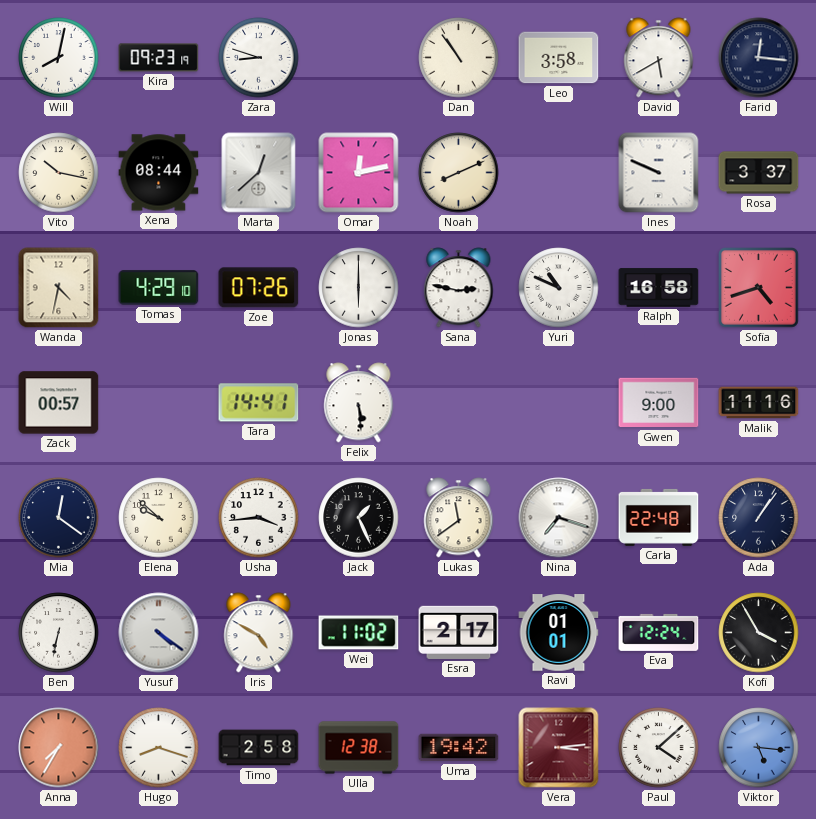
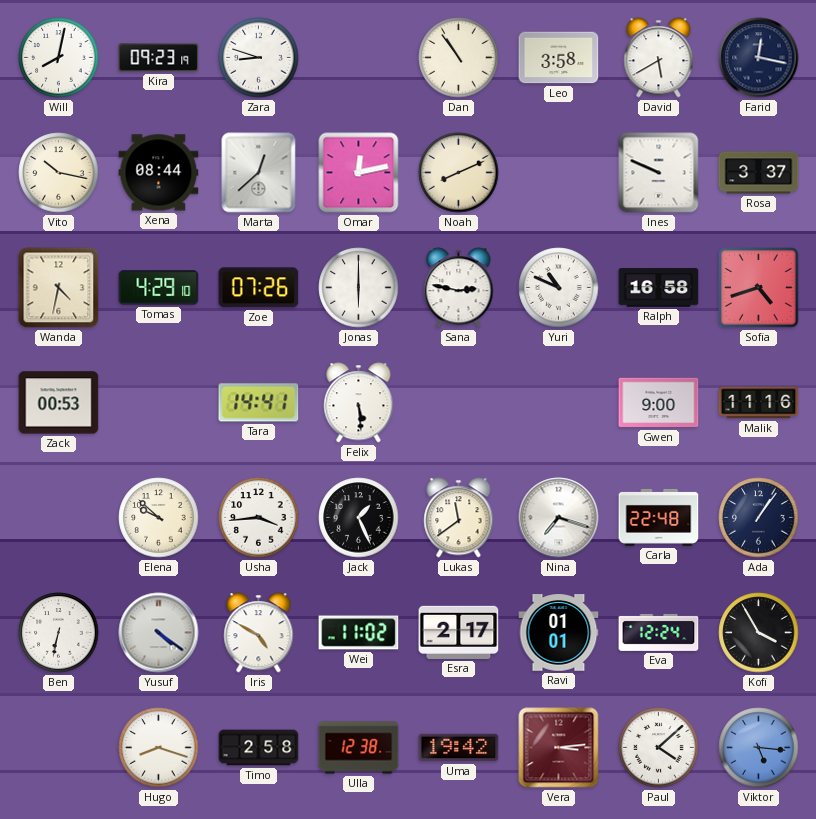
Farid: 12:16 -> 12:17 (759, 58)
Zack: 00:57 -> 00:53 (59, 403)
Mia: 12:21 -> none (59, 518)
Anna: 7:35 -> none (59, 748)
